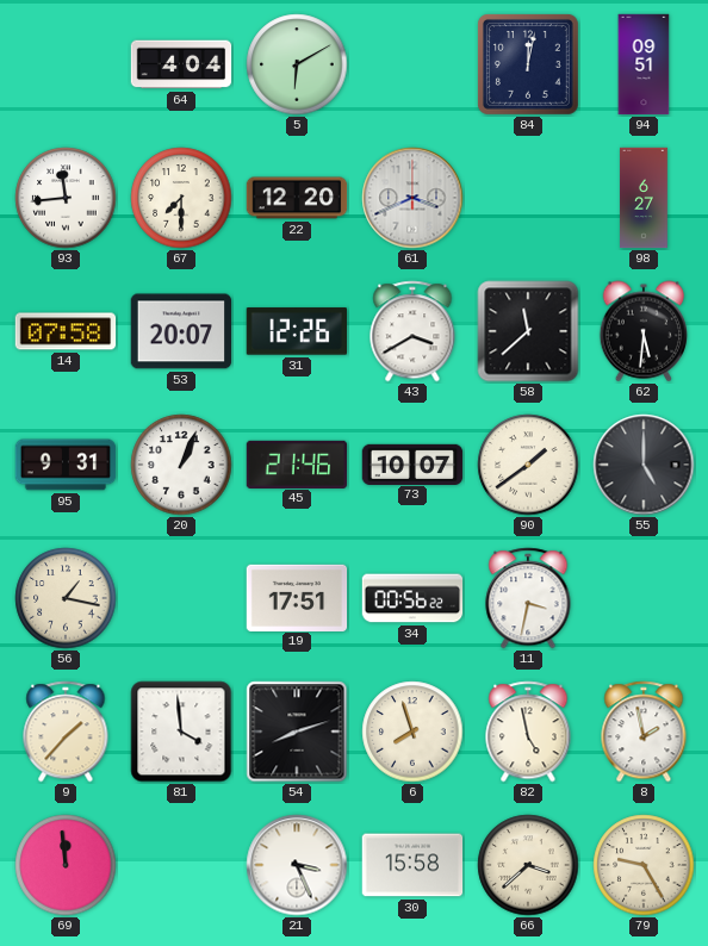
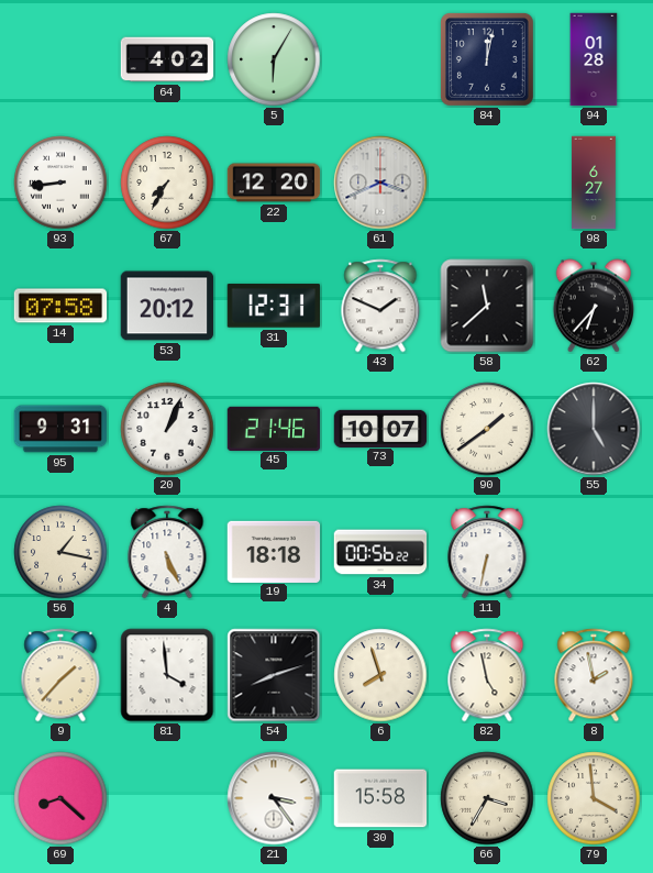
64: 4:04 -> 4:02 (167, 59)
5: 6:10 -> 6:05 (274, 59)
94: 09:51 -> 01:28 (594, 59)
93: 11:44 -> 8:44 (60, 183)
67: 7:30 -> 7:35 (167, 183)
53: 20:07 -> 20:12 (167, 306)
31: 12:26 -> 12:31 (273, 306)
43: 3:40 -> 1:49 (380, 306)
62: 5:31 -> 6:37 (593, 306)
4: none -> 5:26 (167, 552)
19: 17:51 -> 18:18 (274, 551)
11: 3:32 -> 6:32 (487, 552)
69: 11:59 -> 8:22 (60, 798)
21: 3:26 -> 3:24 (274, 798)
66: 3:38 -> 3:35 (487, 798)
79: 9:25 -> 3:59 (594, 798)
